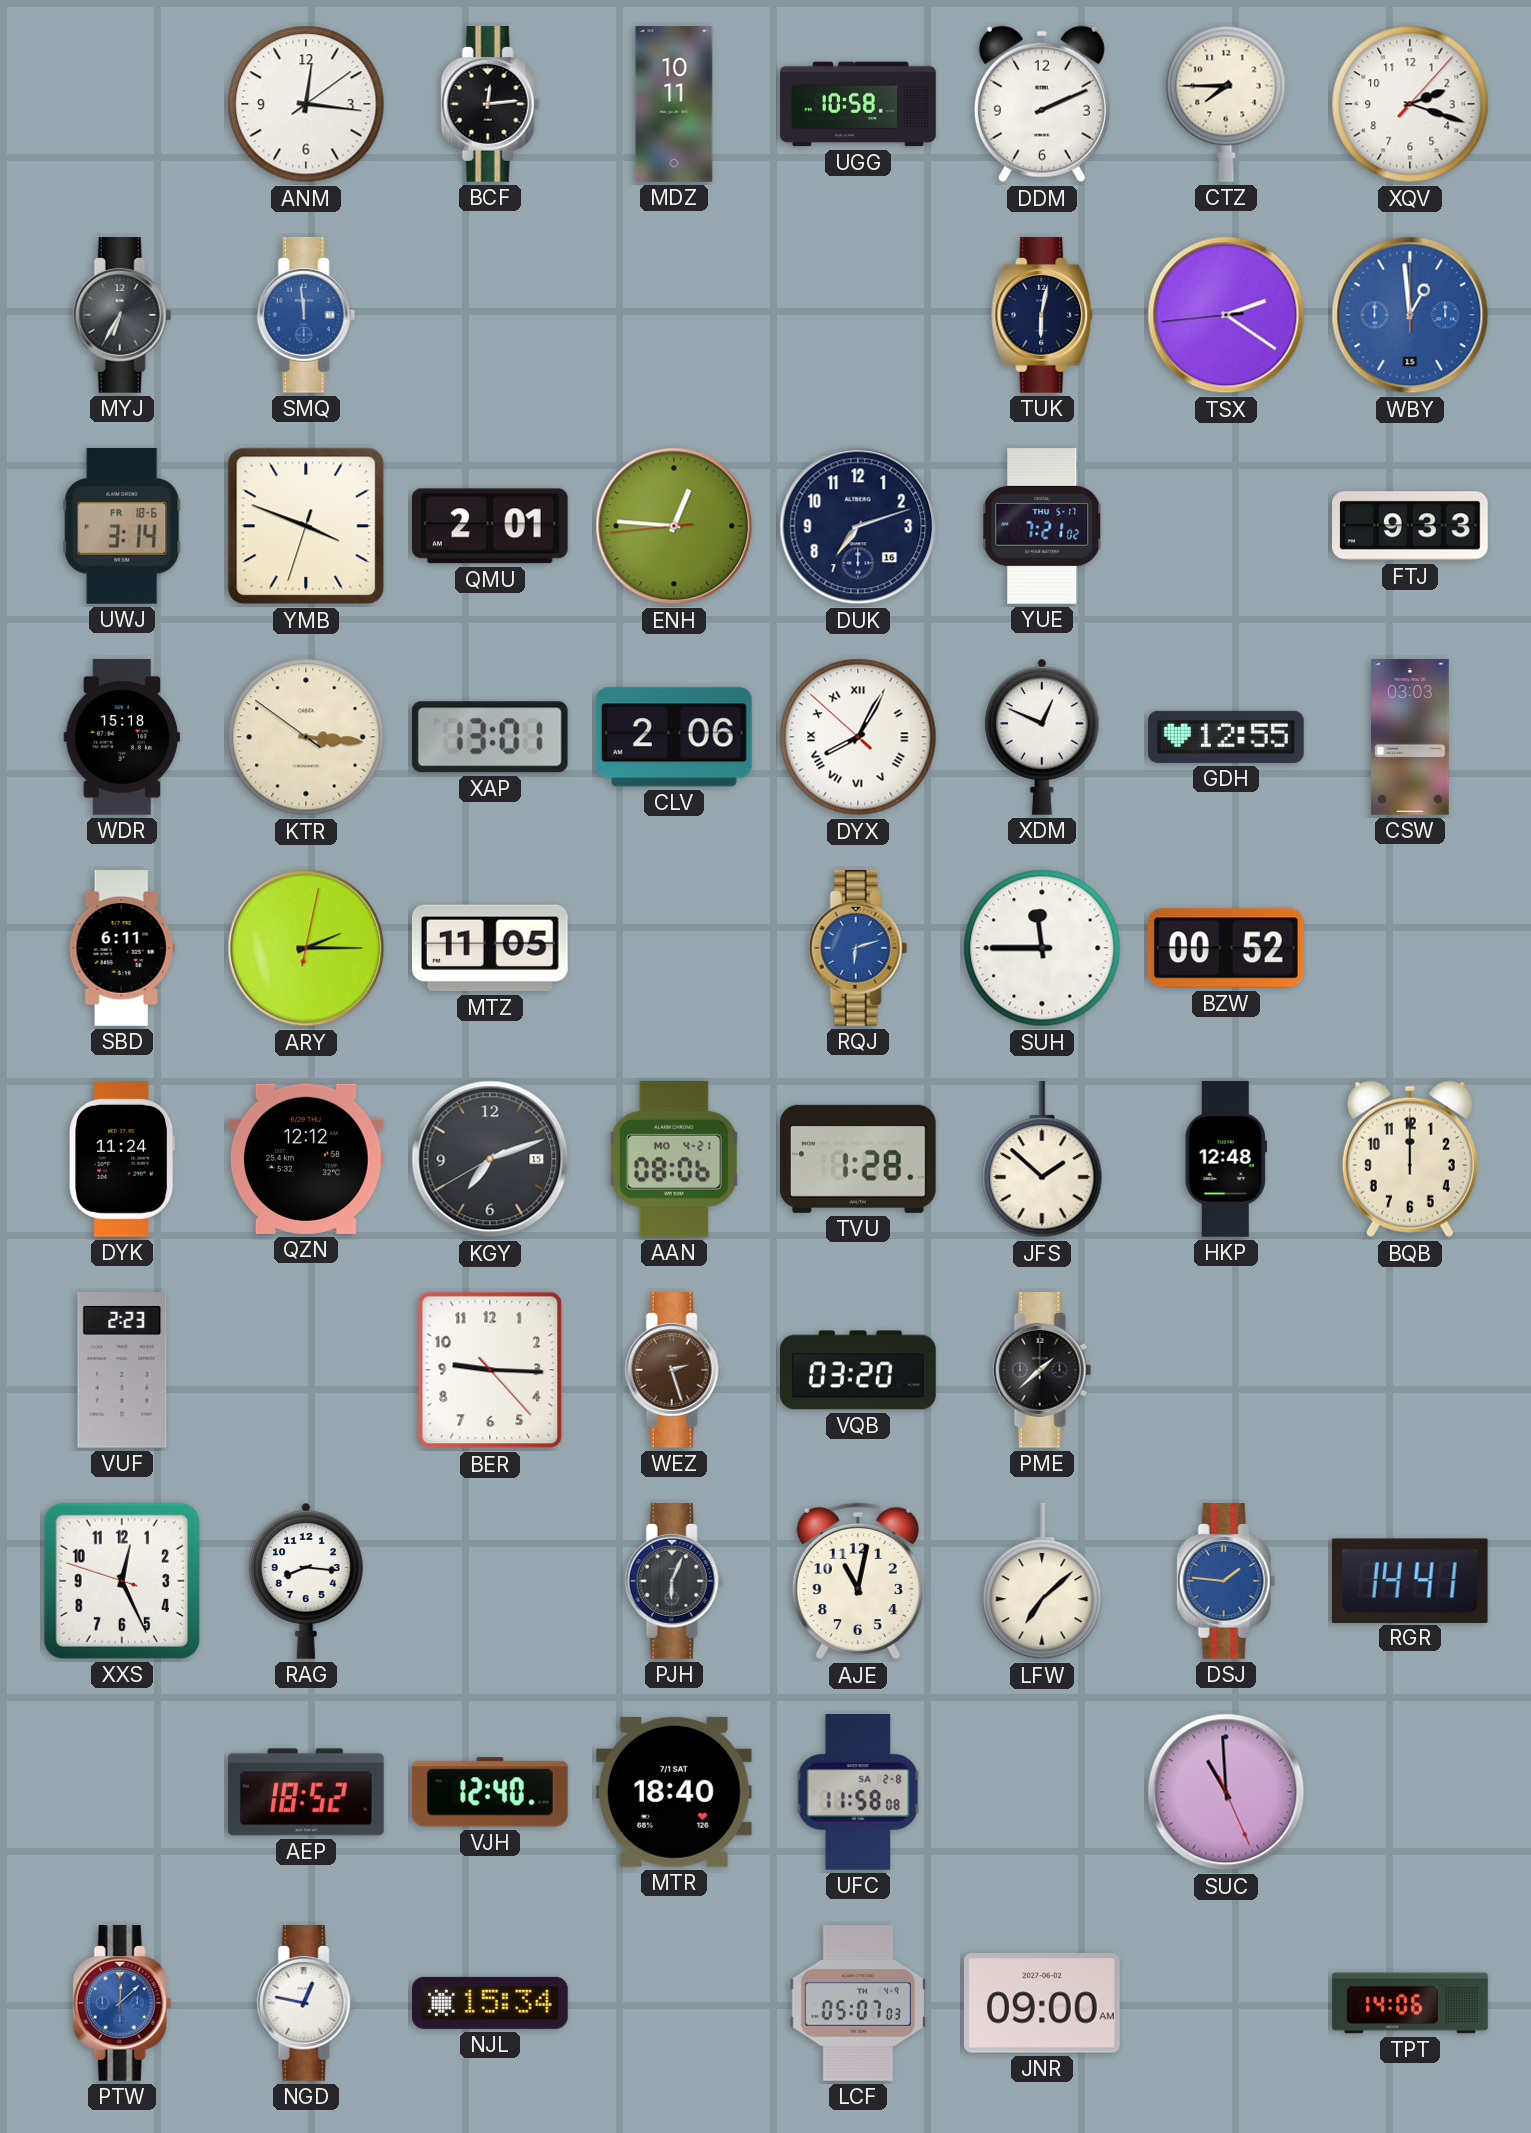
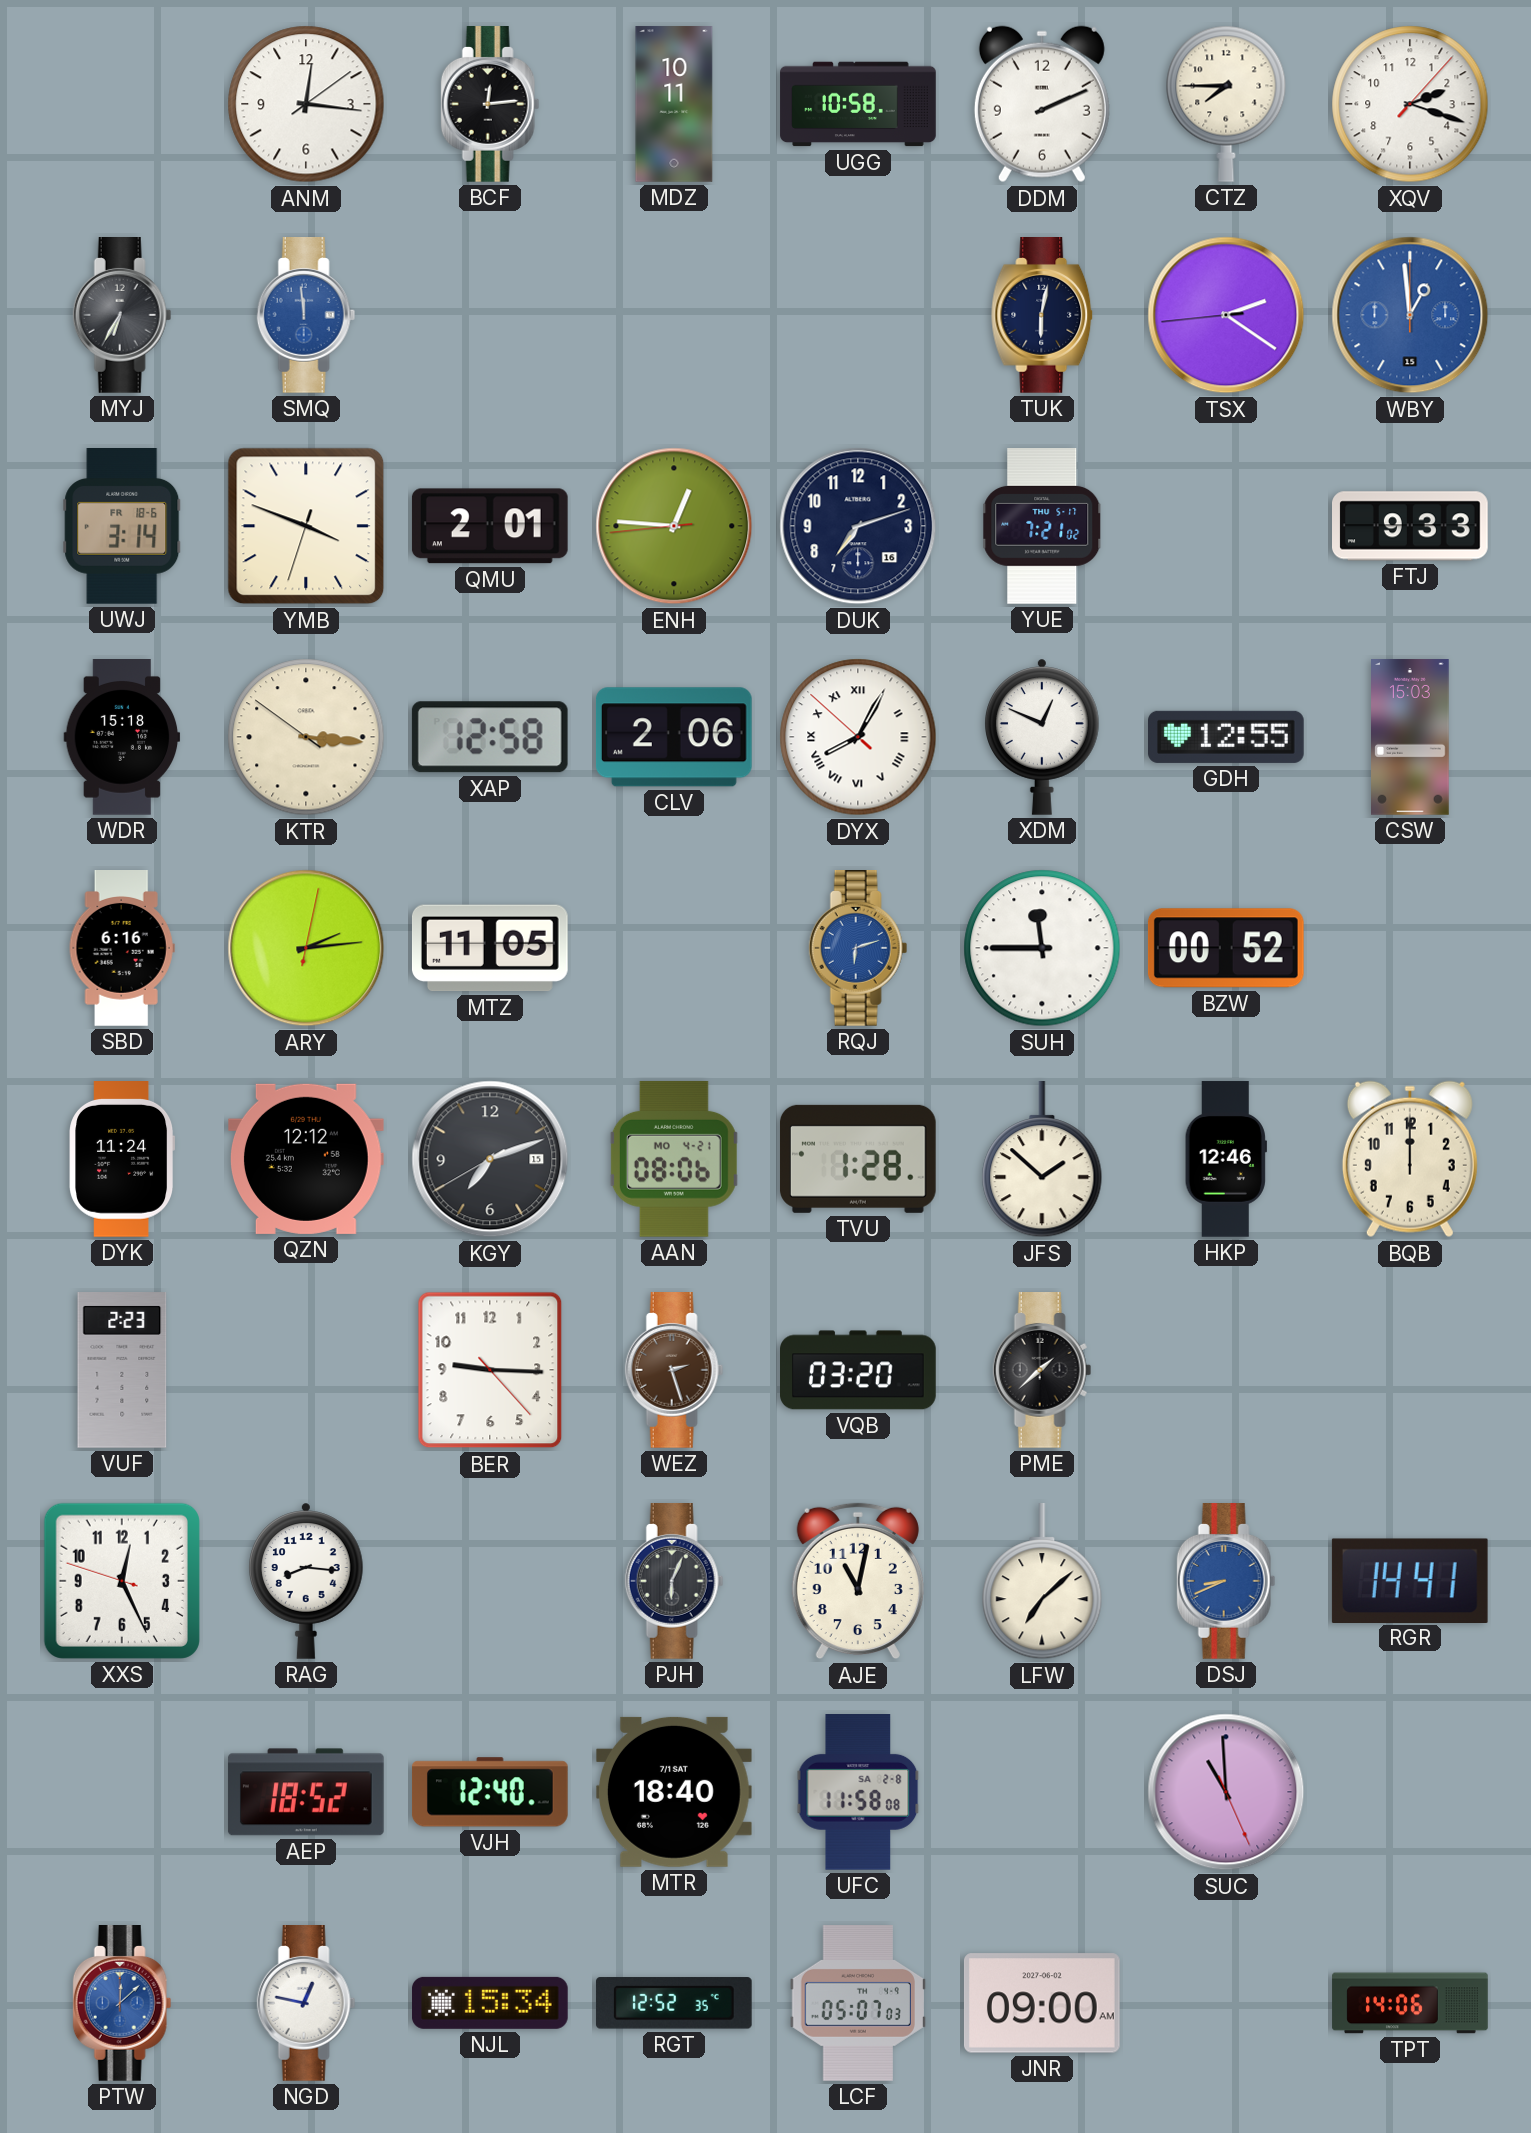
XAP: 13:01 -> 12:58 (490, 737)
CSW: 03:03 -> 15:03 (1411, 737)
SBD: 6:11 -> 6:16 (122, 949)
ARY: 2:15 -> 2:14 (306, 948)
HKP: 12:48 -> 12:46 (1226, 1159)
DSJ: 1:46 -> 8:41 (1226, 1582)
RGT: none -> 12:52 (674, 2003)
